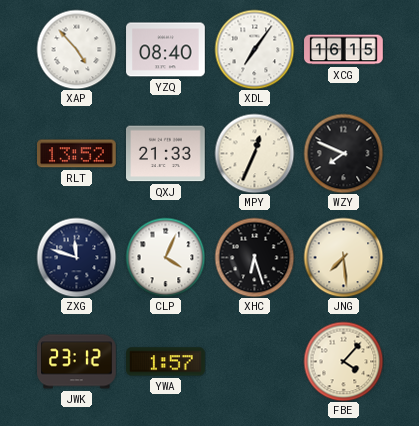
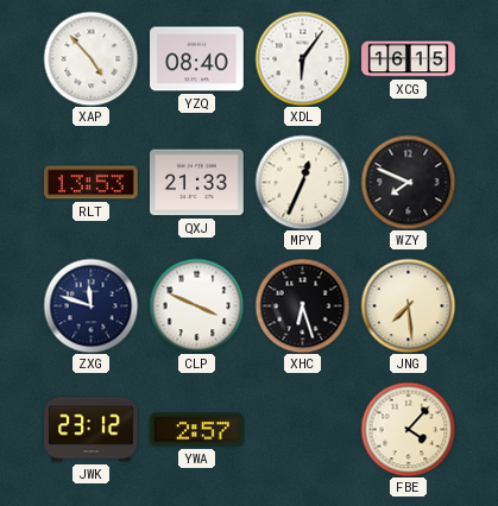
XDL: 7:06 -> 6:06 (302, 58)
RLT: 13:52 -> 13:53 (92, 183)
CLP: 4:04 -> 3:49 (196, 305)
YWA: 1:57 -> 2:57 (197, 430)
